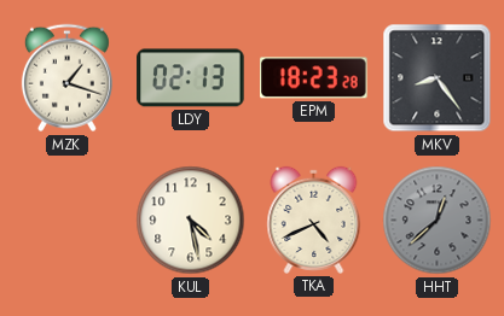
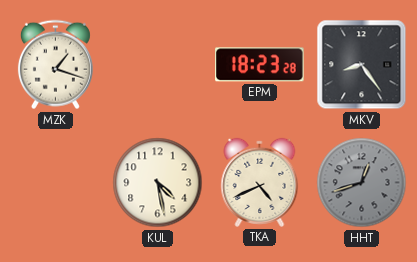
LDY: 02:13 -> none (191, 78)
HHT: 12:38 -> 12:42 (362, 183)
